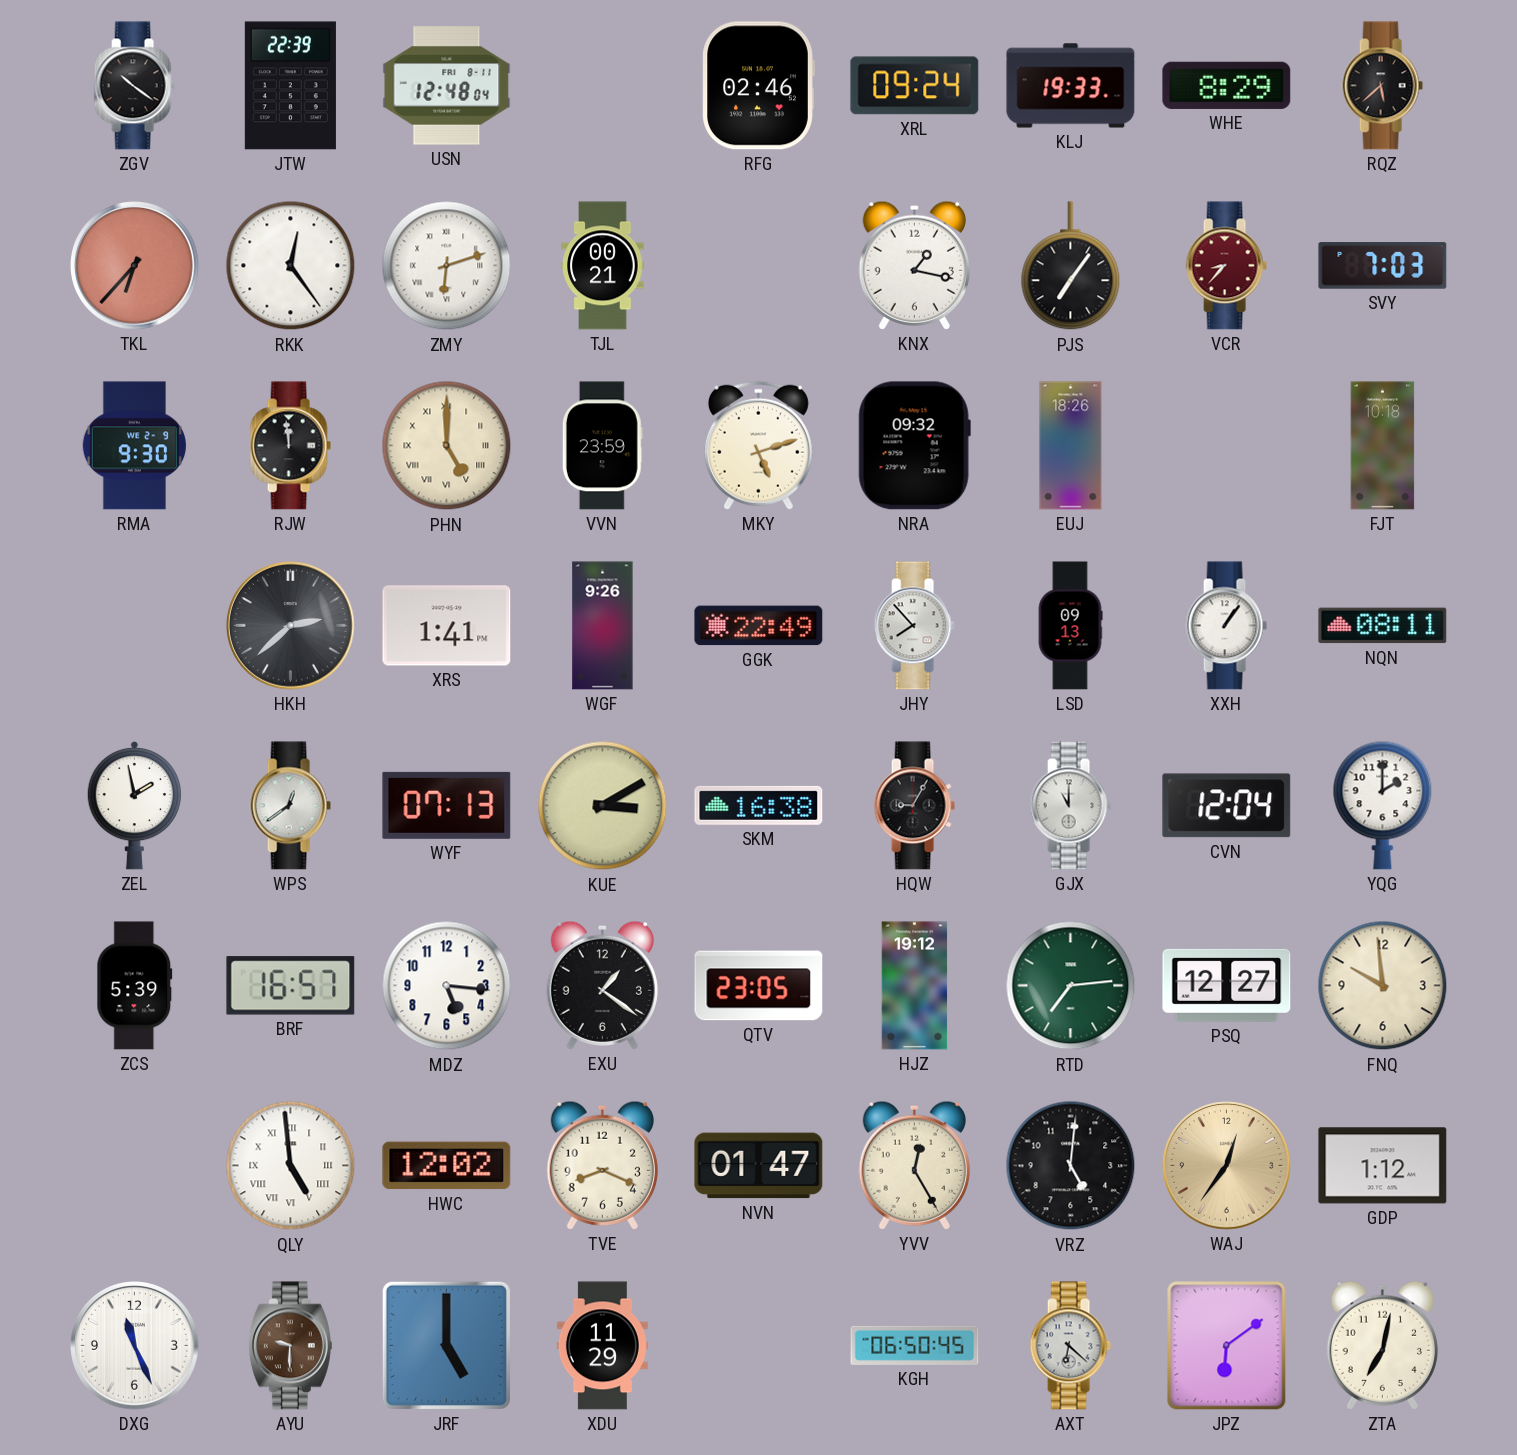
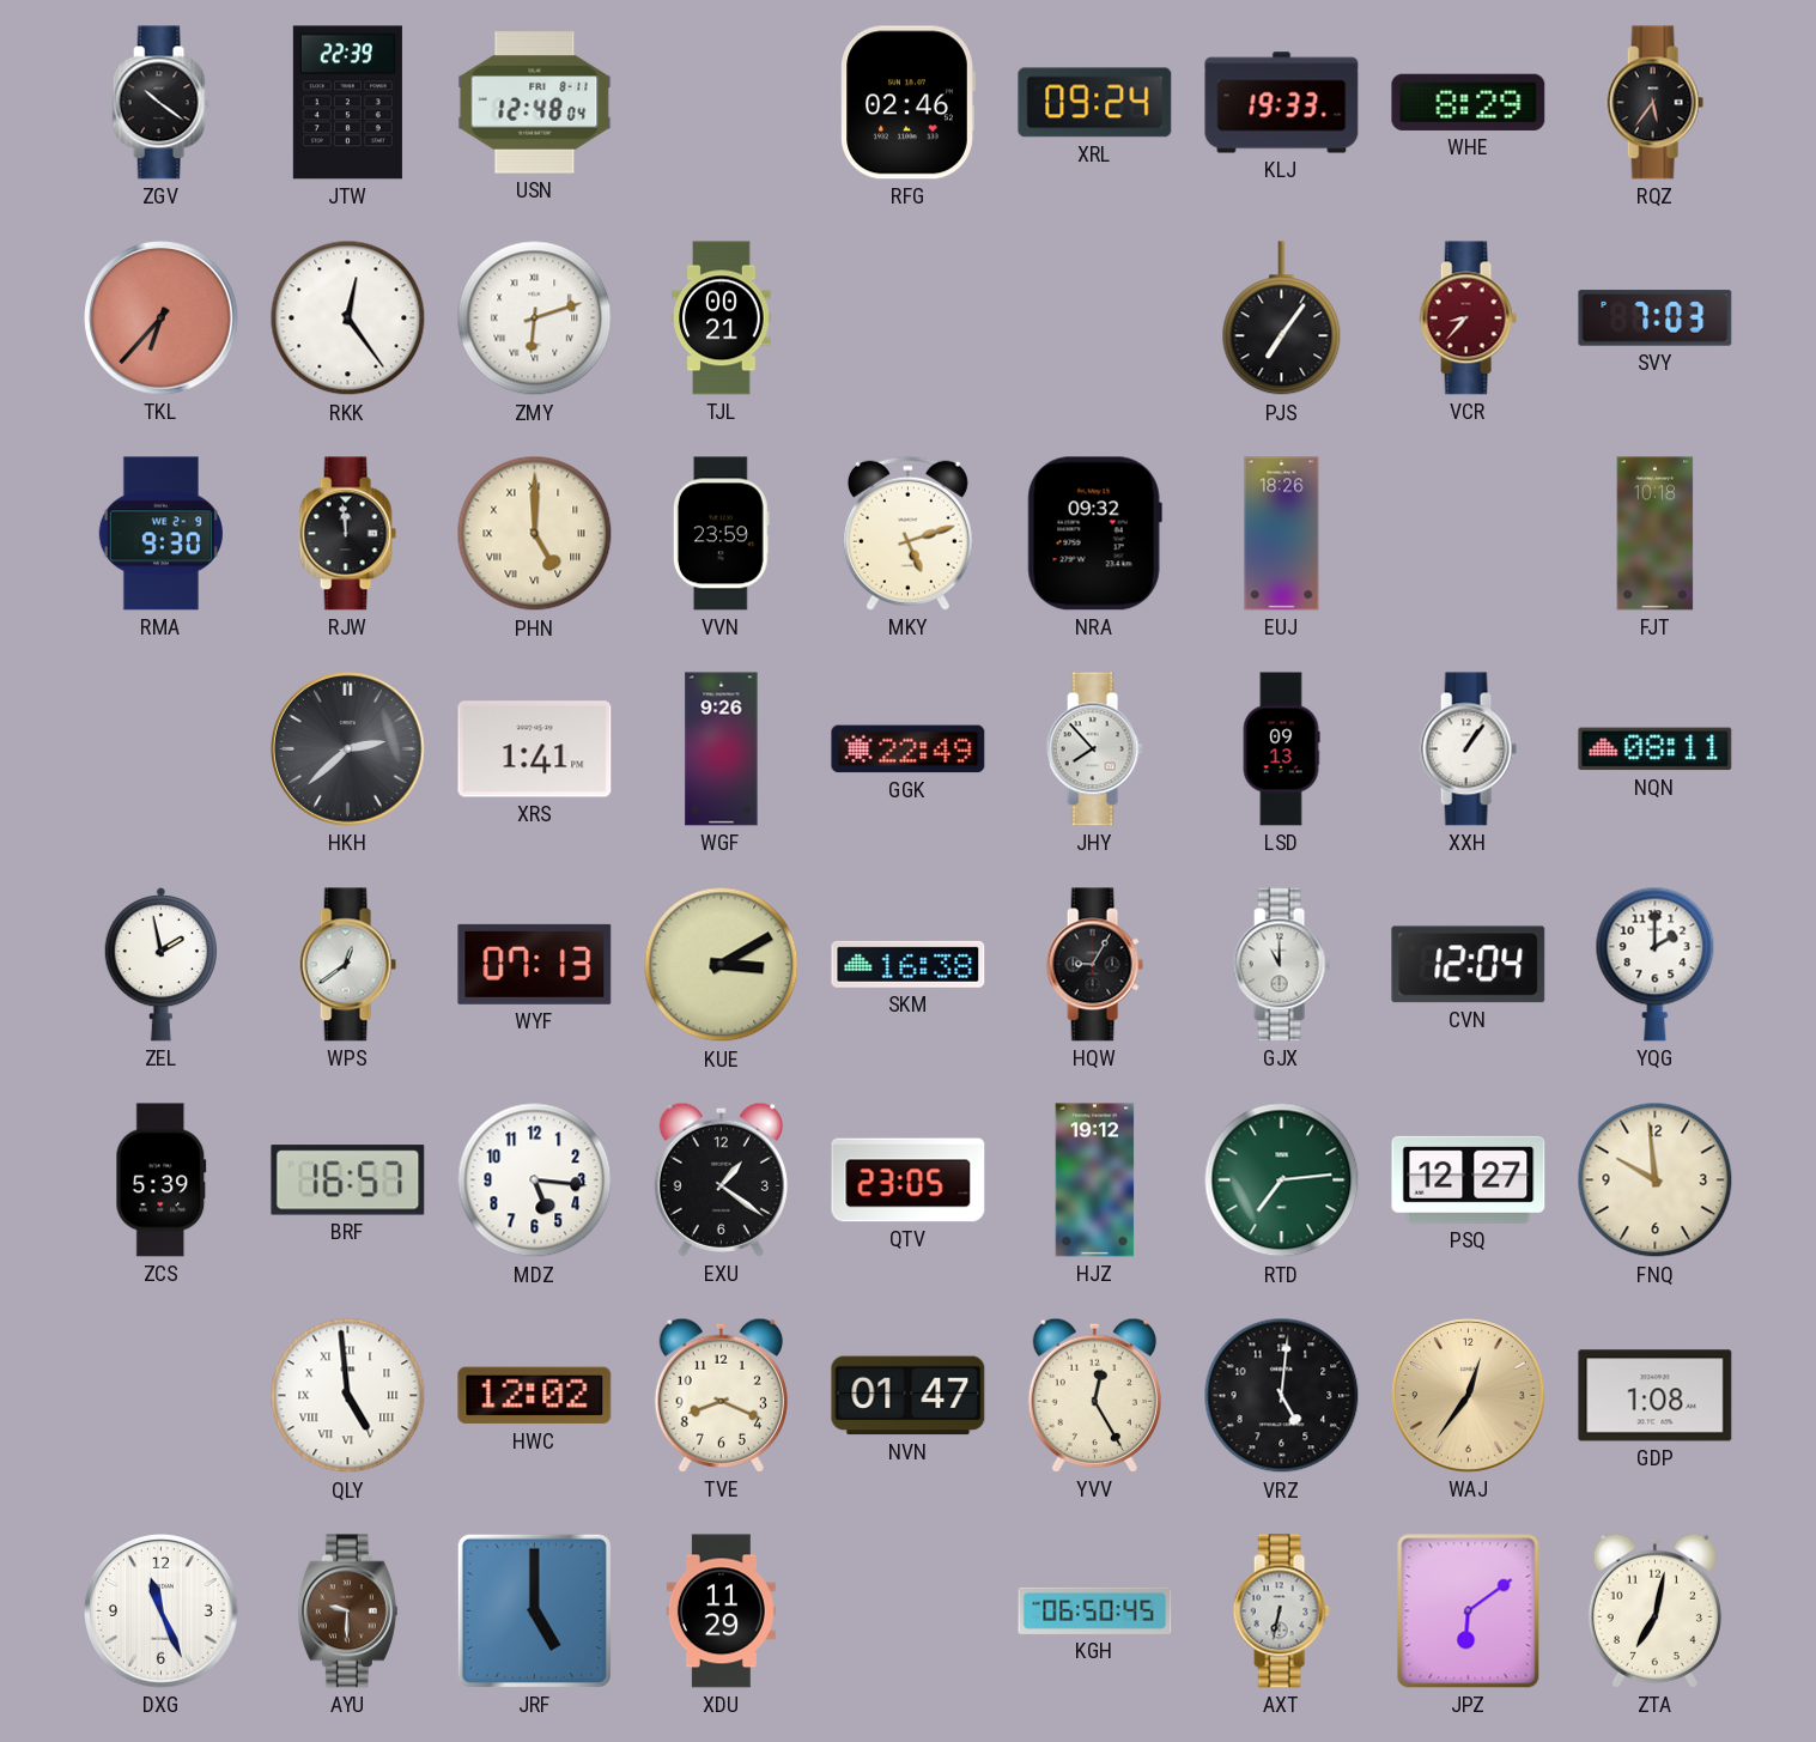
RQZ: 5:38 -> 5:36 (1654, 103)
KNX: 1:17 -> none (914, 265)
GDP: 1:12 -> 1:08 (1656, 1396)
AXT: 6:22 -> 6:32 (1281, 1611)
